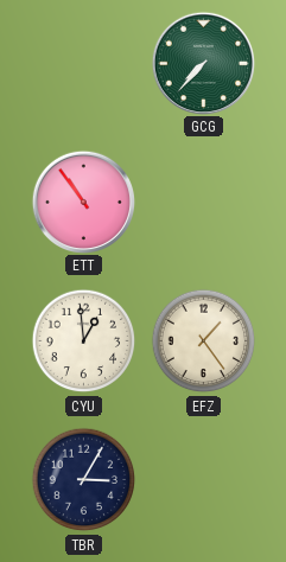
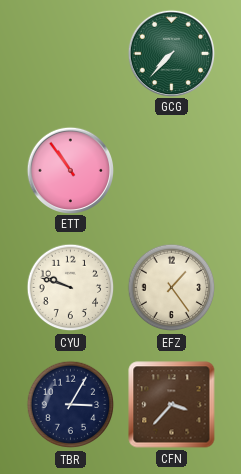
CYU: 12:59 -> 9:48 (71, 288)
CFN: none -> 3:37 (172, 405)
